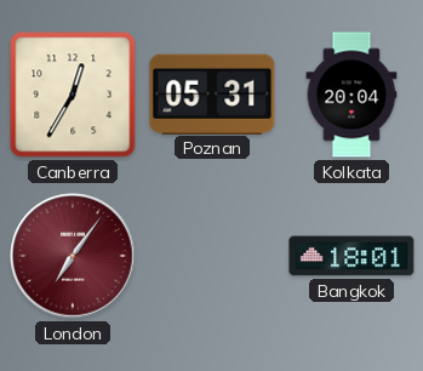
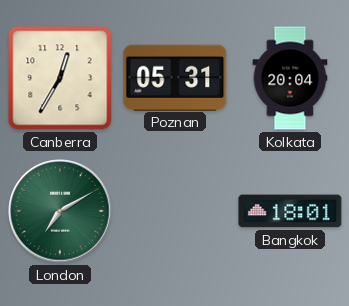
London: 7:06 -> 7:10 (60, 211)
London dial: burgundy -> green (60, 211)
